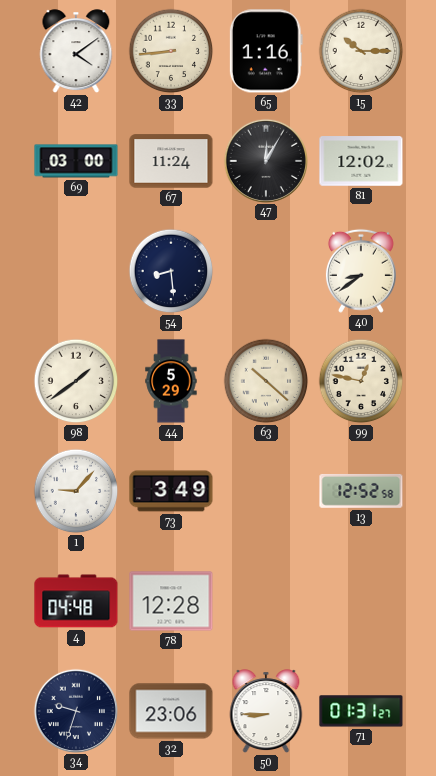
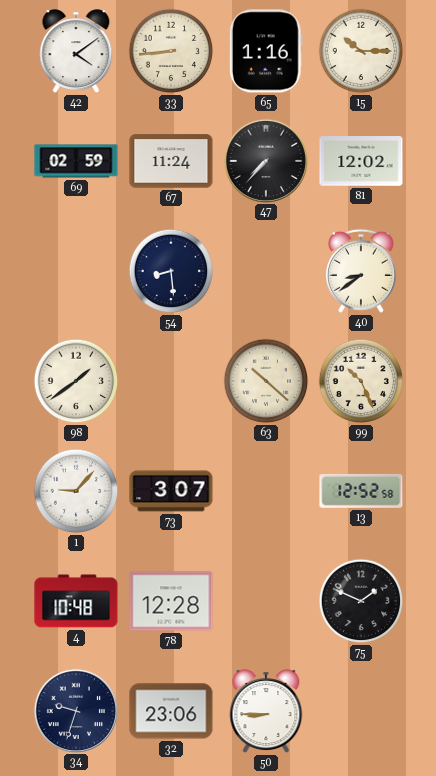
69: 03:00 -> 02:59 (76, 161)
47: 12:05 -> 7:37 (265, 160)
44: 5:29 -> none (171, 381)
99: 12:47 -> 10:26 (361, 381)
73: 3:49 -> 3:07 (171, 491)
4: 04:48 -> 10:48 (76, 601)
75: none -> 1:49 (361, 601)
71: 01:31 -> none (361, 711)
